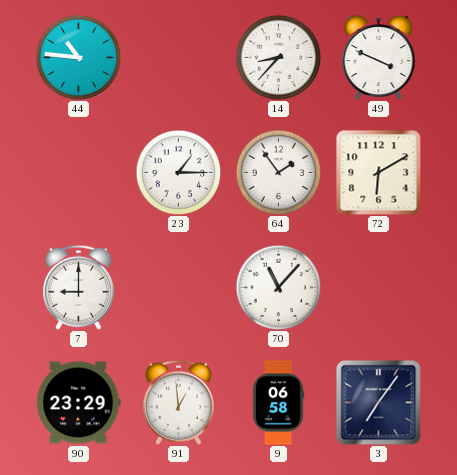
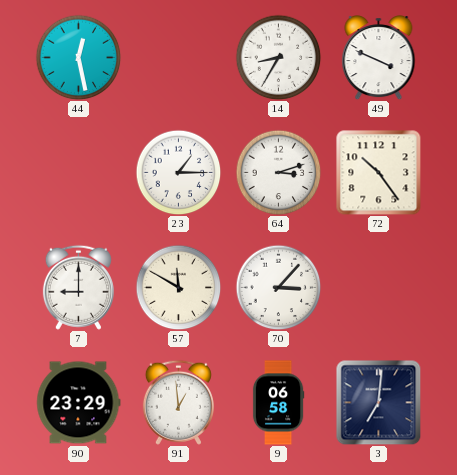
44: 10:46 -> 12:28 (78, 57)
14: 8:37 -> 8:35 (278, 57)
64: 1:54 -> 3:12 (278, 172)
72: 6:10 -> 10:24 (379, 173)
57: none -> 11:50 (178, 287)
70: 11:07 -> 3:07 (278, 287)
3: 7:06 -> 7:01 (378, 402)
